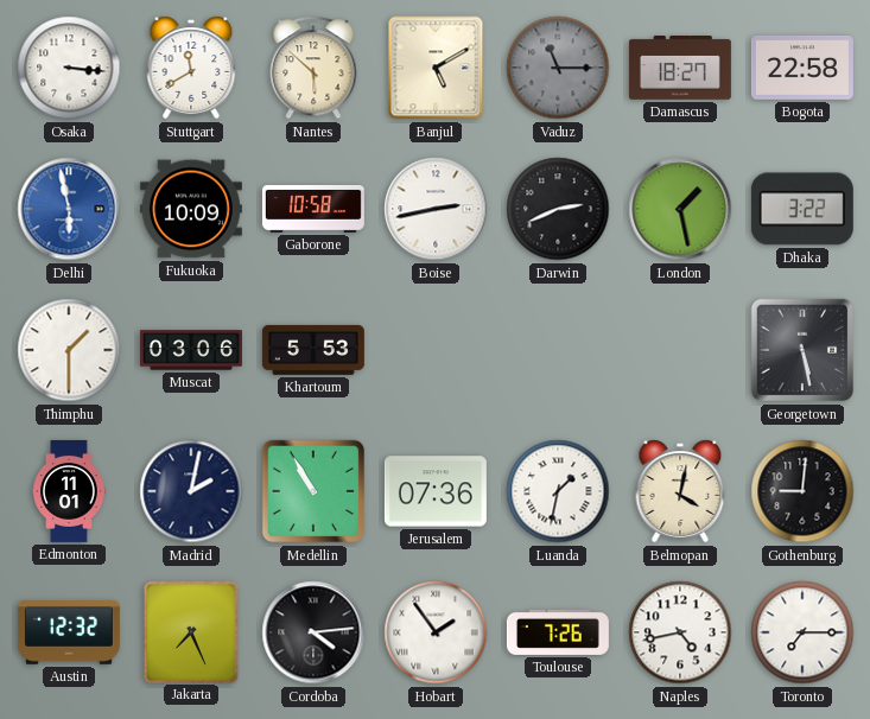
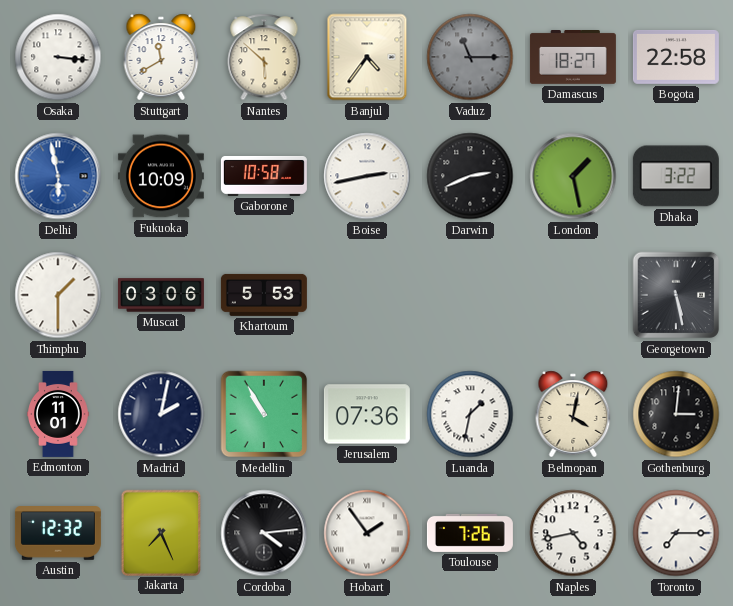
Banjul: 5:10 -> 4:36 (367, 57)
Gothenburg: 9:01 -> 3:01 (676, 414)
